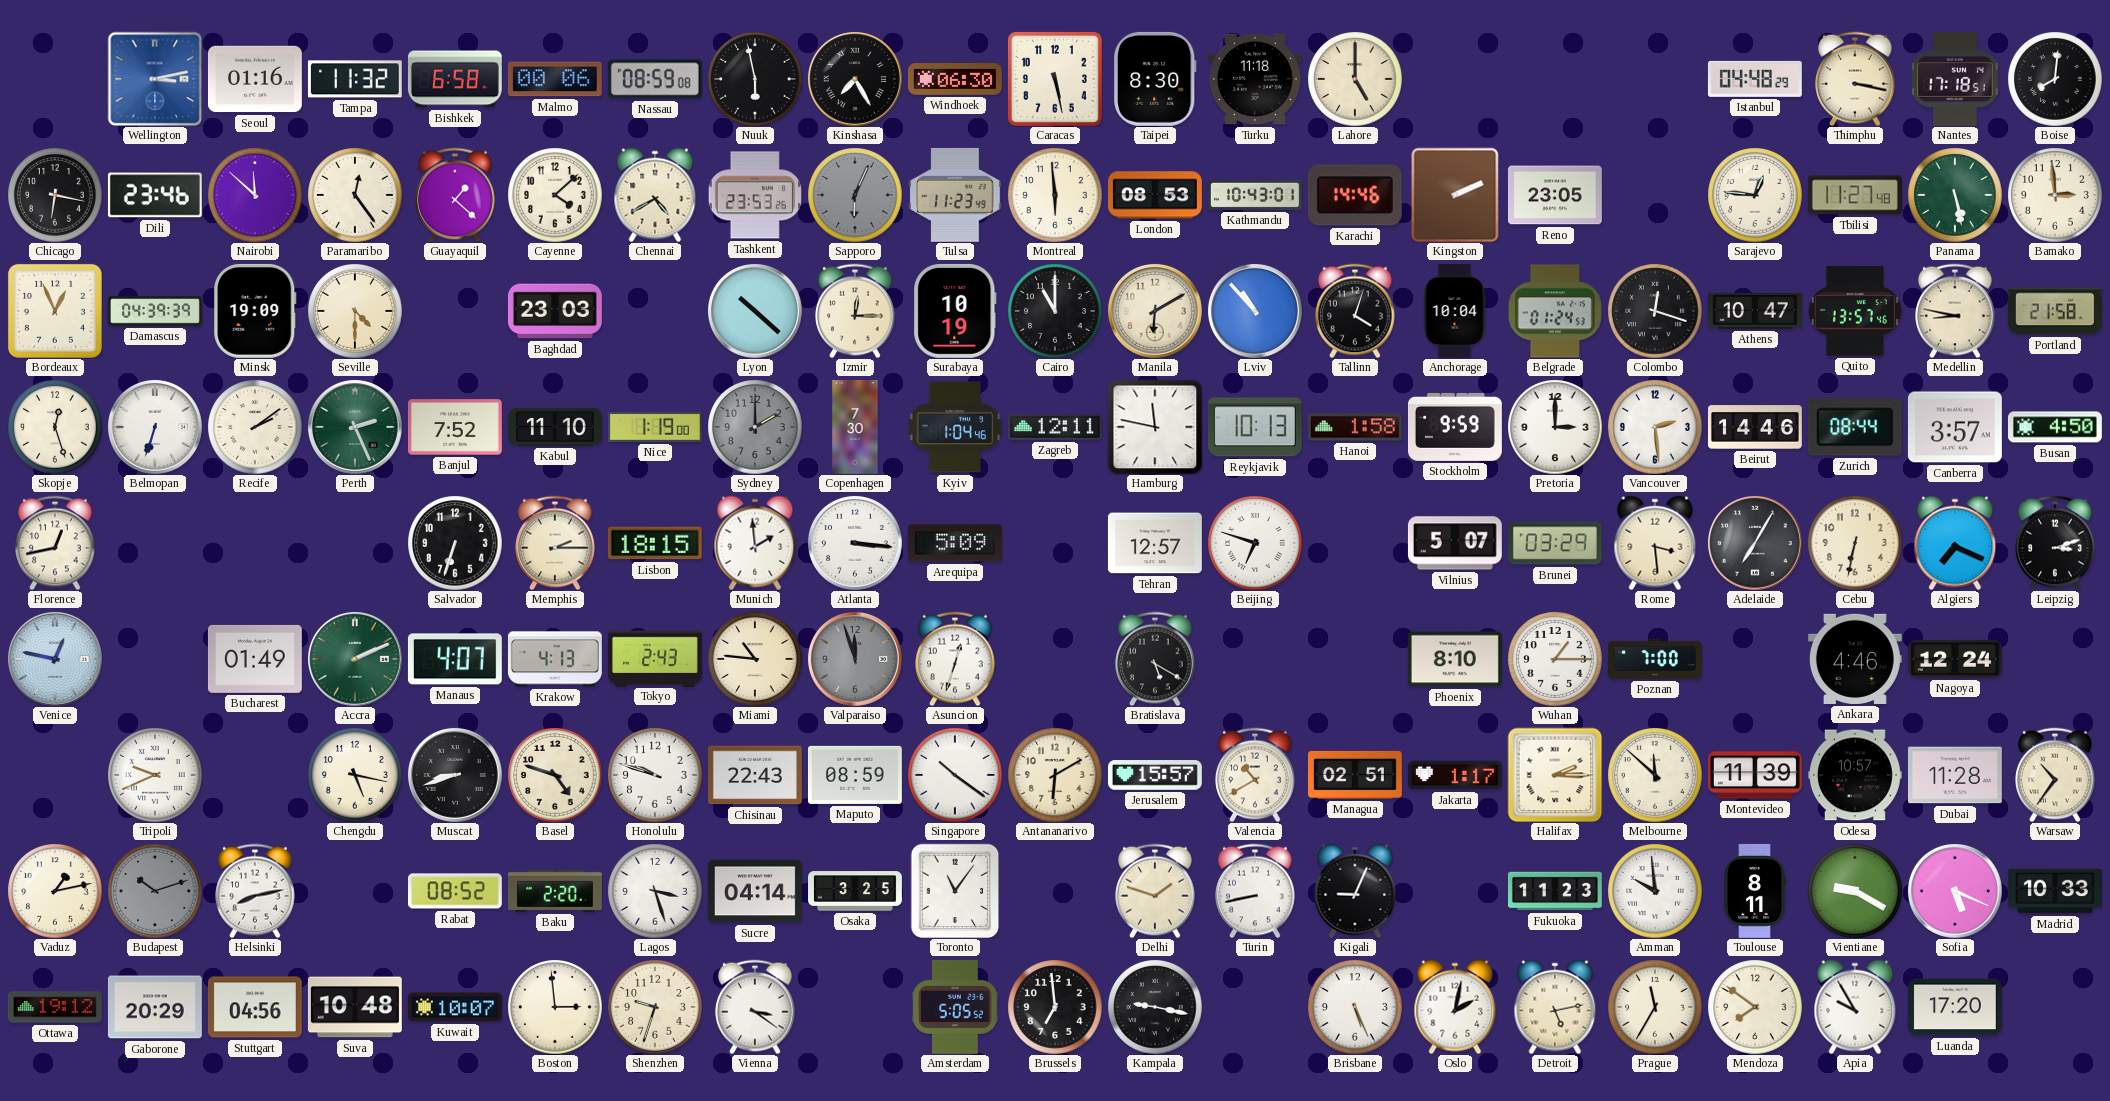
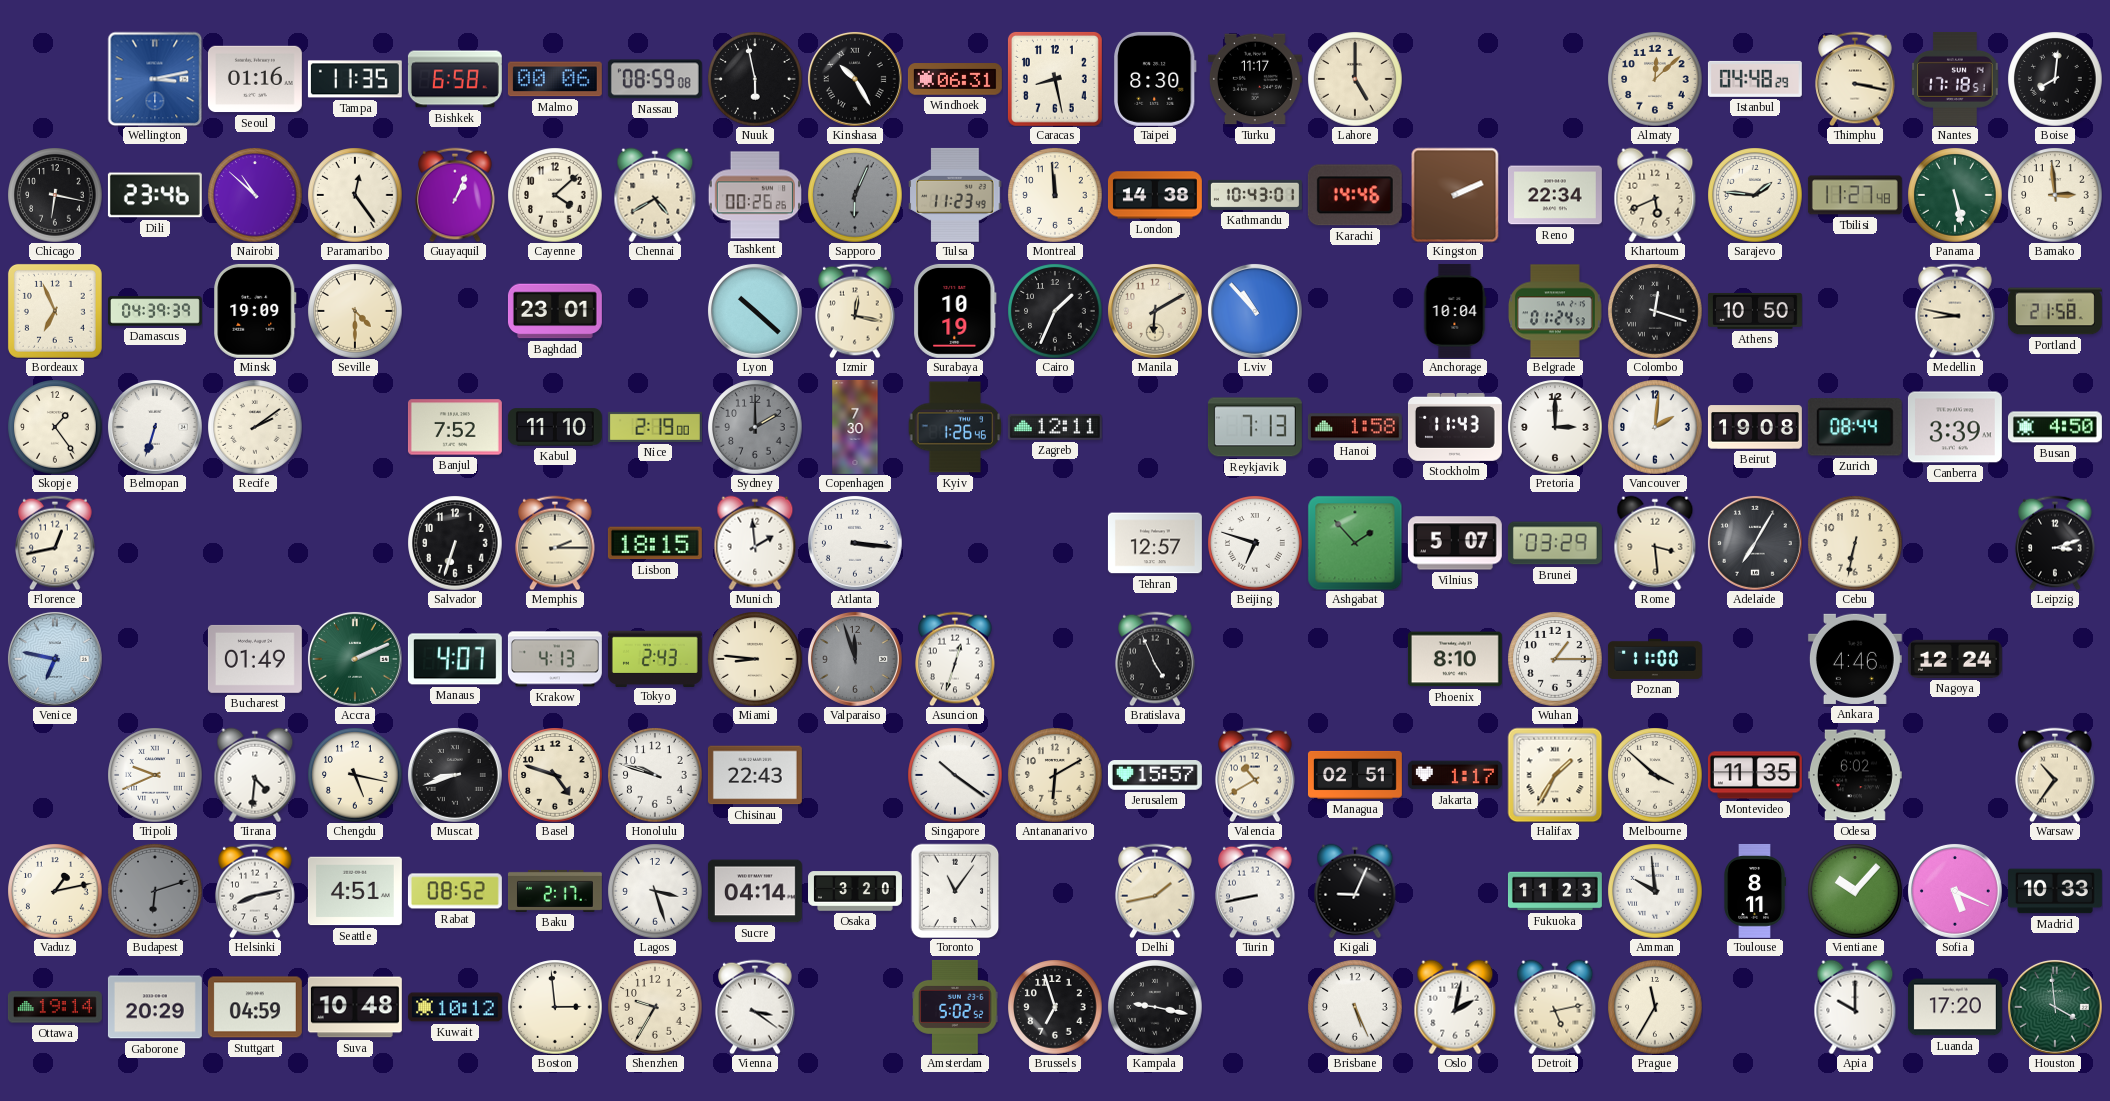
Tampa: 11:32 -> 11:35 (355, 79)
Kinshasa: 7:25 -> 10:25 (855, 79)
Windhoek: 06:30 -> 06:31 (955, 79)
Caracas: 5:28 -> 8:28 (1055, 79)
Turku: 11:18 -> 11:17 (1255, 79)
Almaty: none -> 12:08 (1655, 79)
Nairobi: 11:52 -> 10:52 (255, 195)
Guayaquil: 1:22 -> 1:04 (455, 195)
Tashkent: 23:53 -> 00:26 (755, 195)
Montreal: 5:59 -> 11:59 (1055, 195)
London: 08:53 -> 14:38 (1155, 195)
Reno: 23:05 -> 22:34 (1555, 195)
Khartoum: none -> 5:41 (1655, 195)
Sarajevo: 12:46 -> 1:46 (1755, 195)
Bordeaux: 12:56 -> 6:56 (55, 311)
Baghdad: 23:03 -> 23:01 (555, 311)
Izmir: 12:15 -> 12:17 (855, 311)
Cairo: 11:00 -> 1:34 (1055, 311)
Tallinn: 4:03 -> none (1355, 311)
Athens: 10:47 -> 10:50 (1755, 311)
Quito: 13:57 -> none (1855, 311)
Skopje: 12:27 -> 1:24 (55, 427)
Perth: 2:26 -> none (355, 427)
Nice: 1:19 -> 2:19 (655, 427)
Kyiv: 1:04 -> 1:26 (955, 427)
Hamburg: 11:47 -> none (1155, 427)
Reykjavik: 10:13 -> 7:13 (1255, 427)
Stockholm: 9:59 -> 11:43 (1455, 427)
Vancouver: 2:29 -> 2:01 (1655, 427)
Beirut: 14:46 -> 19:08 (1755, 427)
Canberra: 3:57 -> 3:39 (1955, 427)
Arequipa: 5:09 -> none (955, 543)
Ashgabat: none -> 1:53 (1355, 543)
Algiers: 7:19 -> none (1955, 543)
Venice: 12:47 -> 6:47 (55, 659)
Miami: 10:46 -> 8:46 (755, 659)
Bratislava: 5:20 -> 4:56 (1155, 659)
Poznan: 7:00 -> 11:00 (1655, 659)
Tirana: none -> 4:31 (255, 775)
Maputo: 08:59 -> none (855, 775)
Halifax: 2:15 -> 1:35 (1555, 775)
Melbourne: 11:52 -> 3:52 (1655, 775)
Montevideo: 11:39 -> 11:35 (1755, 775)
Odesa: 10:57 -> 6:02 (1855, 775)
Dubai: 11:28 -> none (1955, 775)
Budapest: 10:12 -> 6:12 (155, 891)
Seattle: none -> 4:51 (355, 891)
Baku: 2:20 -> 2:17 (555, 891)
Osaka: 3:25 -> 3:20 (856, 891)
Delhi: 1:48 -> 1:43 (1155, 891)
Vientiane: 9:20 -> 10:07 (1855, 891)
Ottawa: 19:12 -> 19:14 (55, 1007)
Stuttgart: 04:56 -> 04:59 (255, 1007)
Kuwait: 10:07 -> 10:12 (455, 1007)
Shenzhen: 9:33 -> 9:35 (655, 1007)
Amsterdam: 5:05 -> 5:02 (955, 1007)
Brussels: 6:59 -> 6:57 (1055, 1007)
Mendoza: 7:51 -> none (1755, 1007)
Apia: 9:55 -> 10:00 (1855, 1007)
Houston: none -> 3:59 (2055, 1007)
